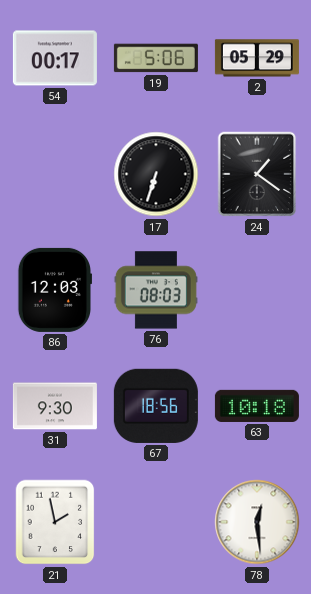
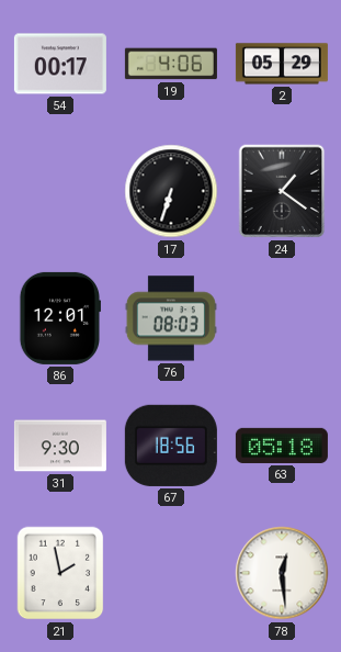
19: 5:06 -> 4:06 (171, 64)
86: 12:03 -> 12:01 (59, 318)
63: 10:18 -> 05:18 (282, 446)
